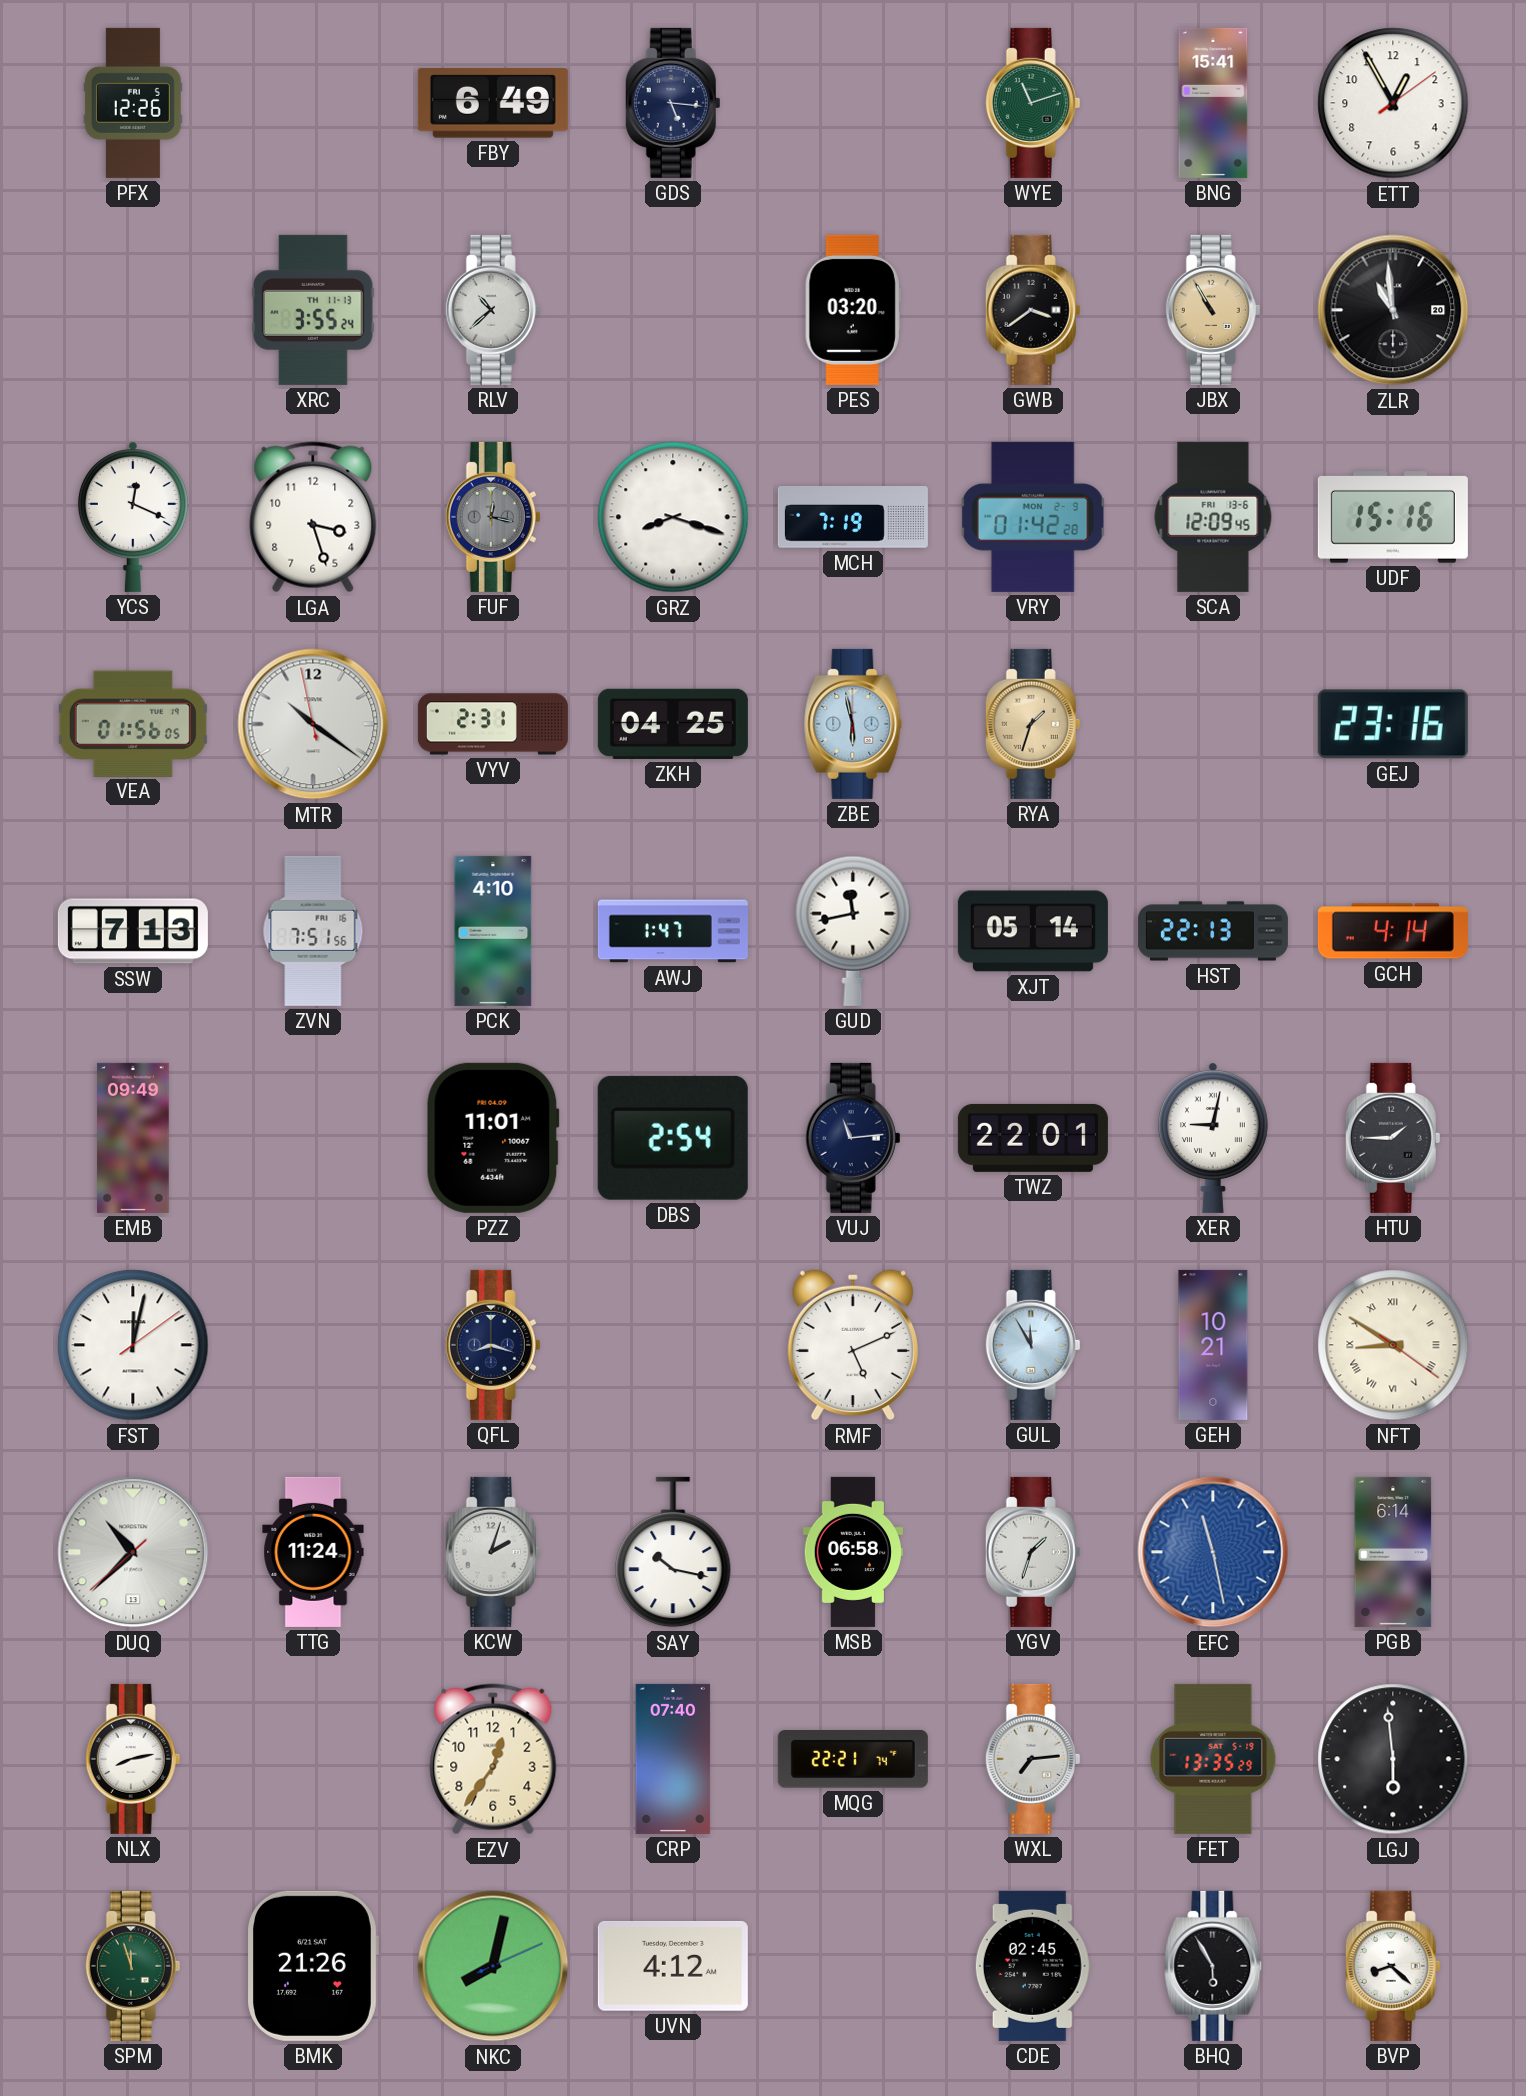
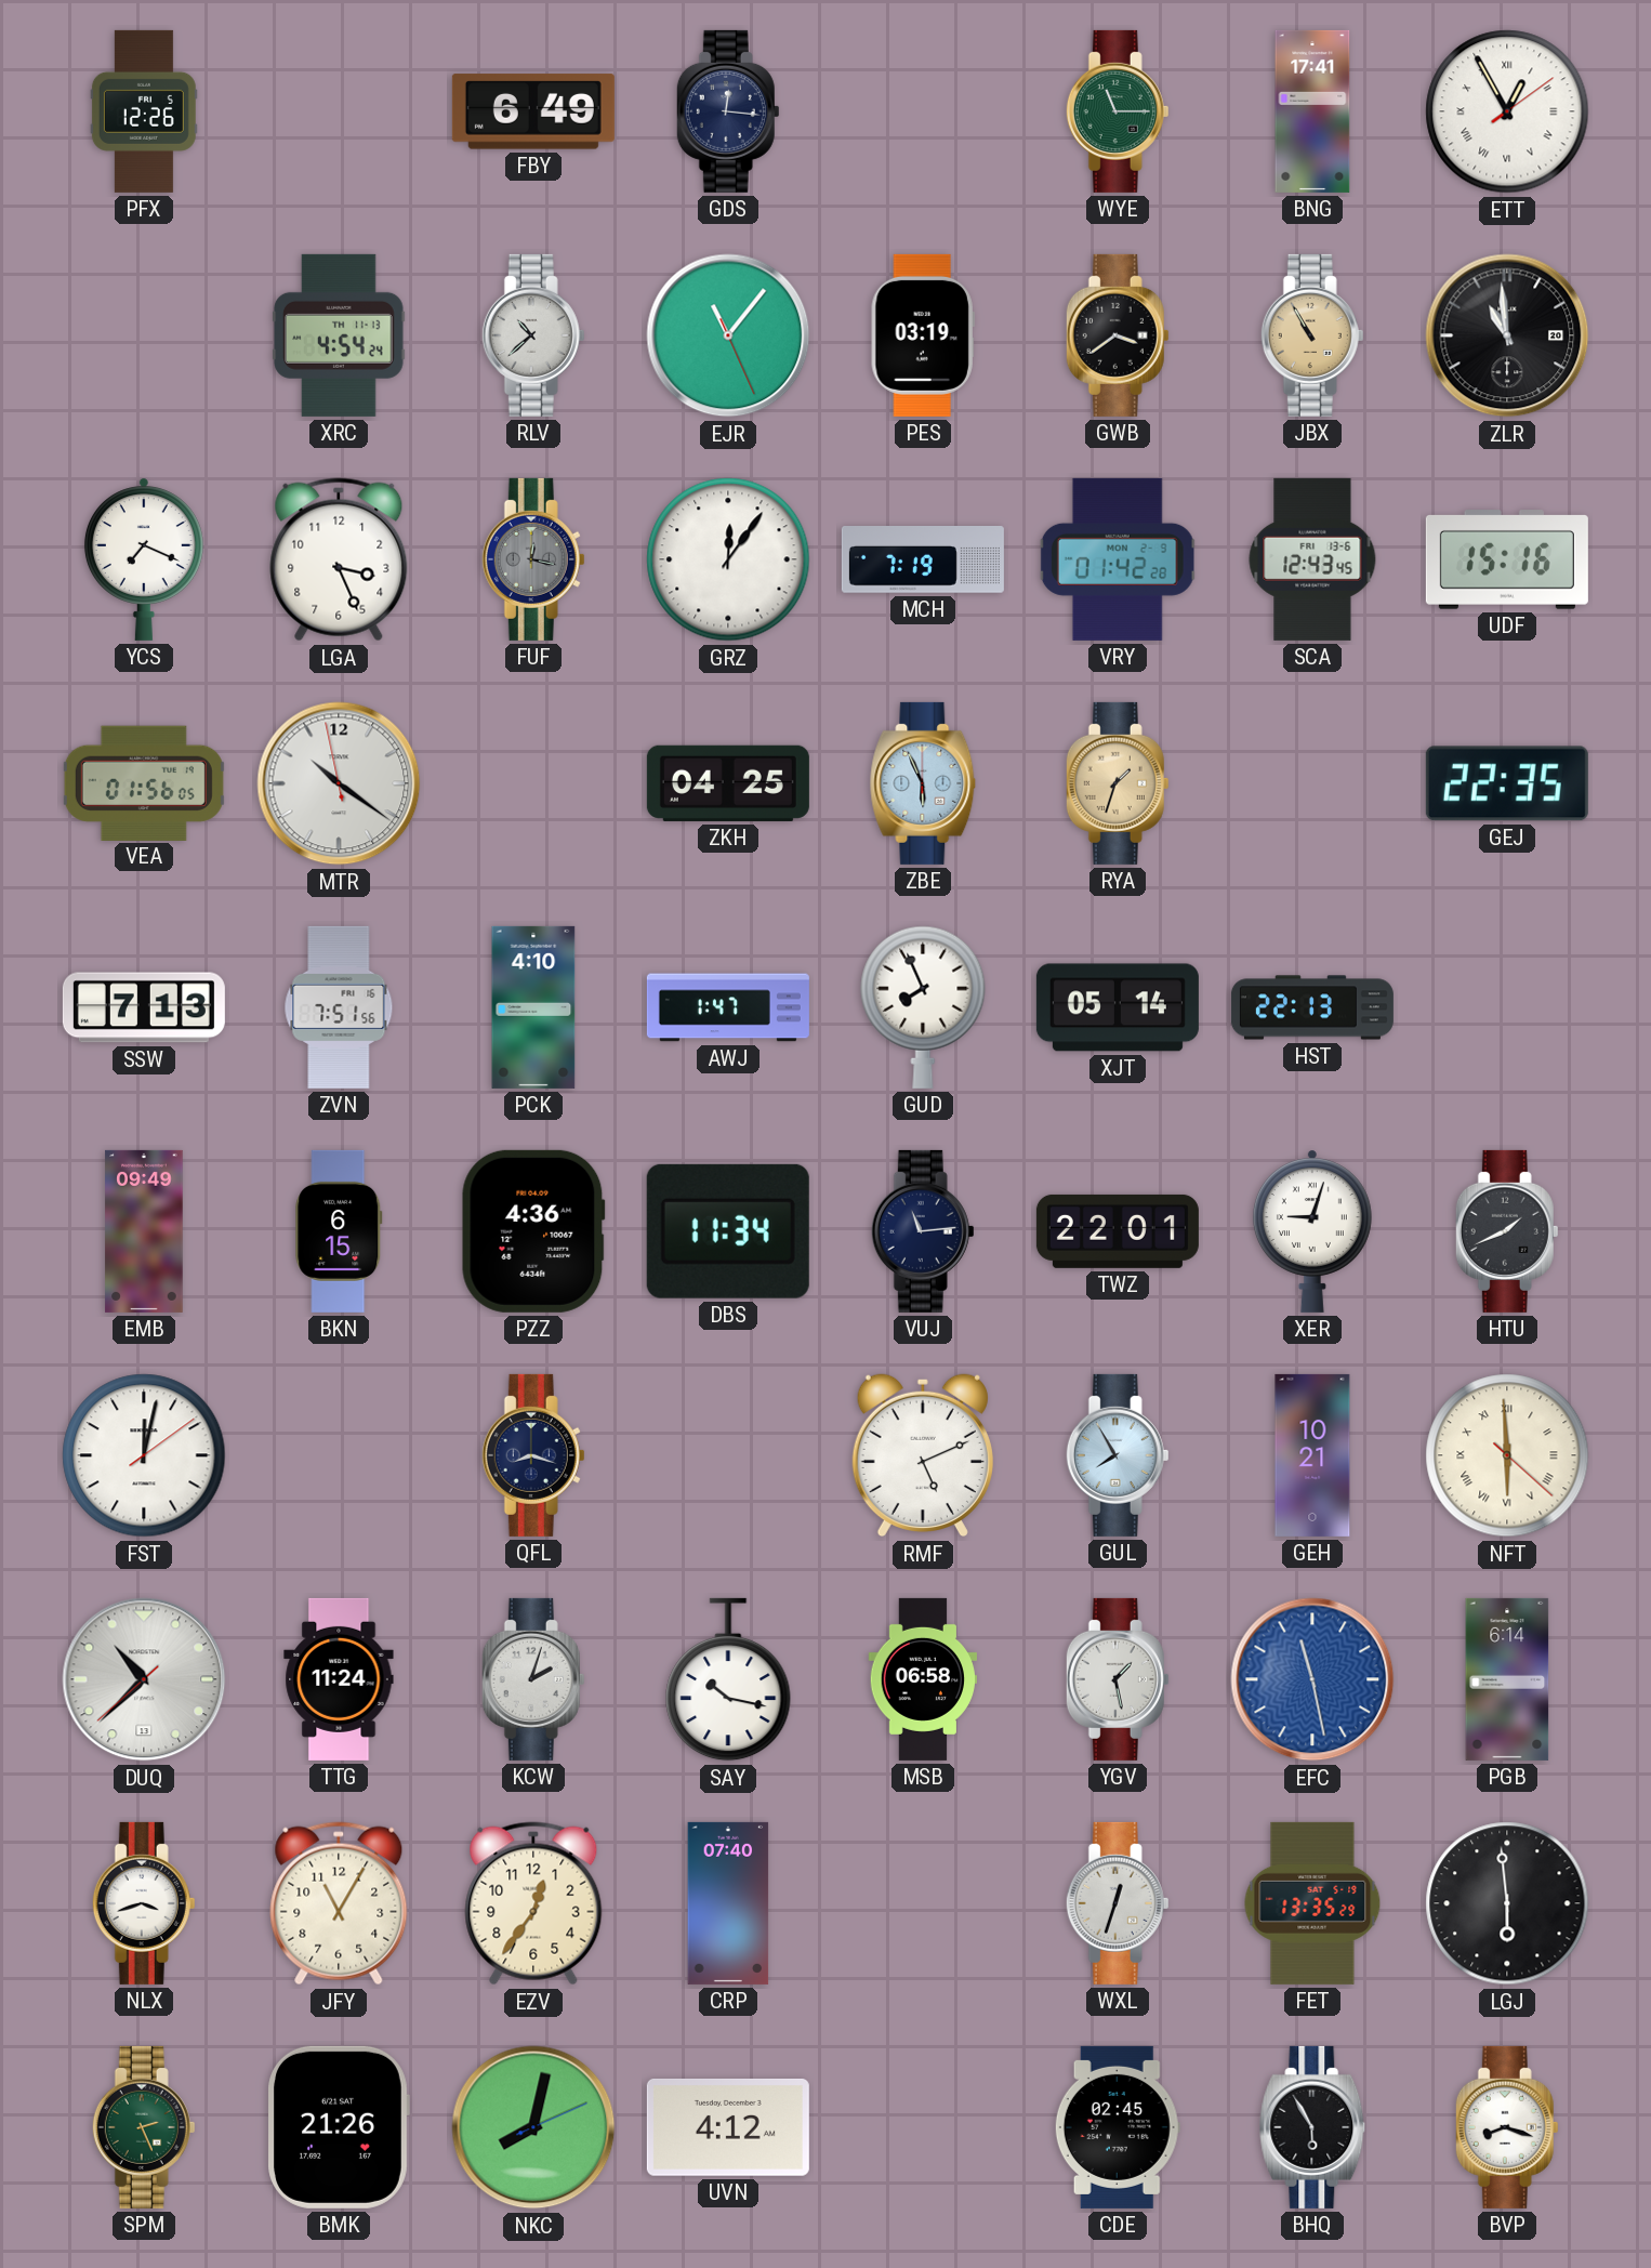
GDS: 5:16 -> 12:16 (728, 111)
WYE: 11:12 -> 11:15 (1118, 111)
BNG: 15:41 -> 17:41 (1312, 111)
ETT numerals: Arabic -> Roman (1507, 111)
XRC: 3:55 -> 4:54 (339, 335)
EJR: none -> 11:06 (728, 335)
PES: 03:20 -> 03:19 (923, 335)
YCS: 12:19 -> 7:19 (144, 559)
LGA: 3:27 -> 3:26 (339, 559)
GRZ: 8:18 -> 12:06 (728, 559)
SCA: 12:09 -> 12:43 (1312, 559)
VYV: 2:31 -> none (493, 724)
ZBE: 5:58 -> 5:56 (923, 783)
GEJ: 23:16 -> 22:35 (1507, 783)
GUD: 11:43 -> 7:56 (923, 1007)
GCH: 4:14 -> none (1393, 931)
BKN: none -> 6:15 (339, 1231)
PZZ: 11:01 -> 4:36 (533, 1231)
DBS: 2:54 -> 11:34 (728, 1231)
XER: 9:02 -> 9:03 (1312, 1231)
HTU: 1:45 -> 1:41 (1507, 1231)
GUL: 11:55 -> 7:55 (1118, 1455)
NFT: 8:50 -> 5:59 (1507, 1455)
YGV: 1:33 -> 1:28 (1118, 1679)
NLX: 8:13 -> 3:42 (144, 1903)
JFY: none -> 11:05 (339, 1903)
MQG: 22:21 -> none (853, 1760)
WXL: 7:14 -> 12:33 (1118, 1903)
SPM: 11:57 -> 2:26 (144, 2127)
BVP: 8:22 -> 8:18 (1507, 2127)
